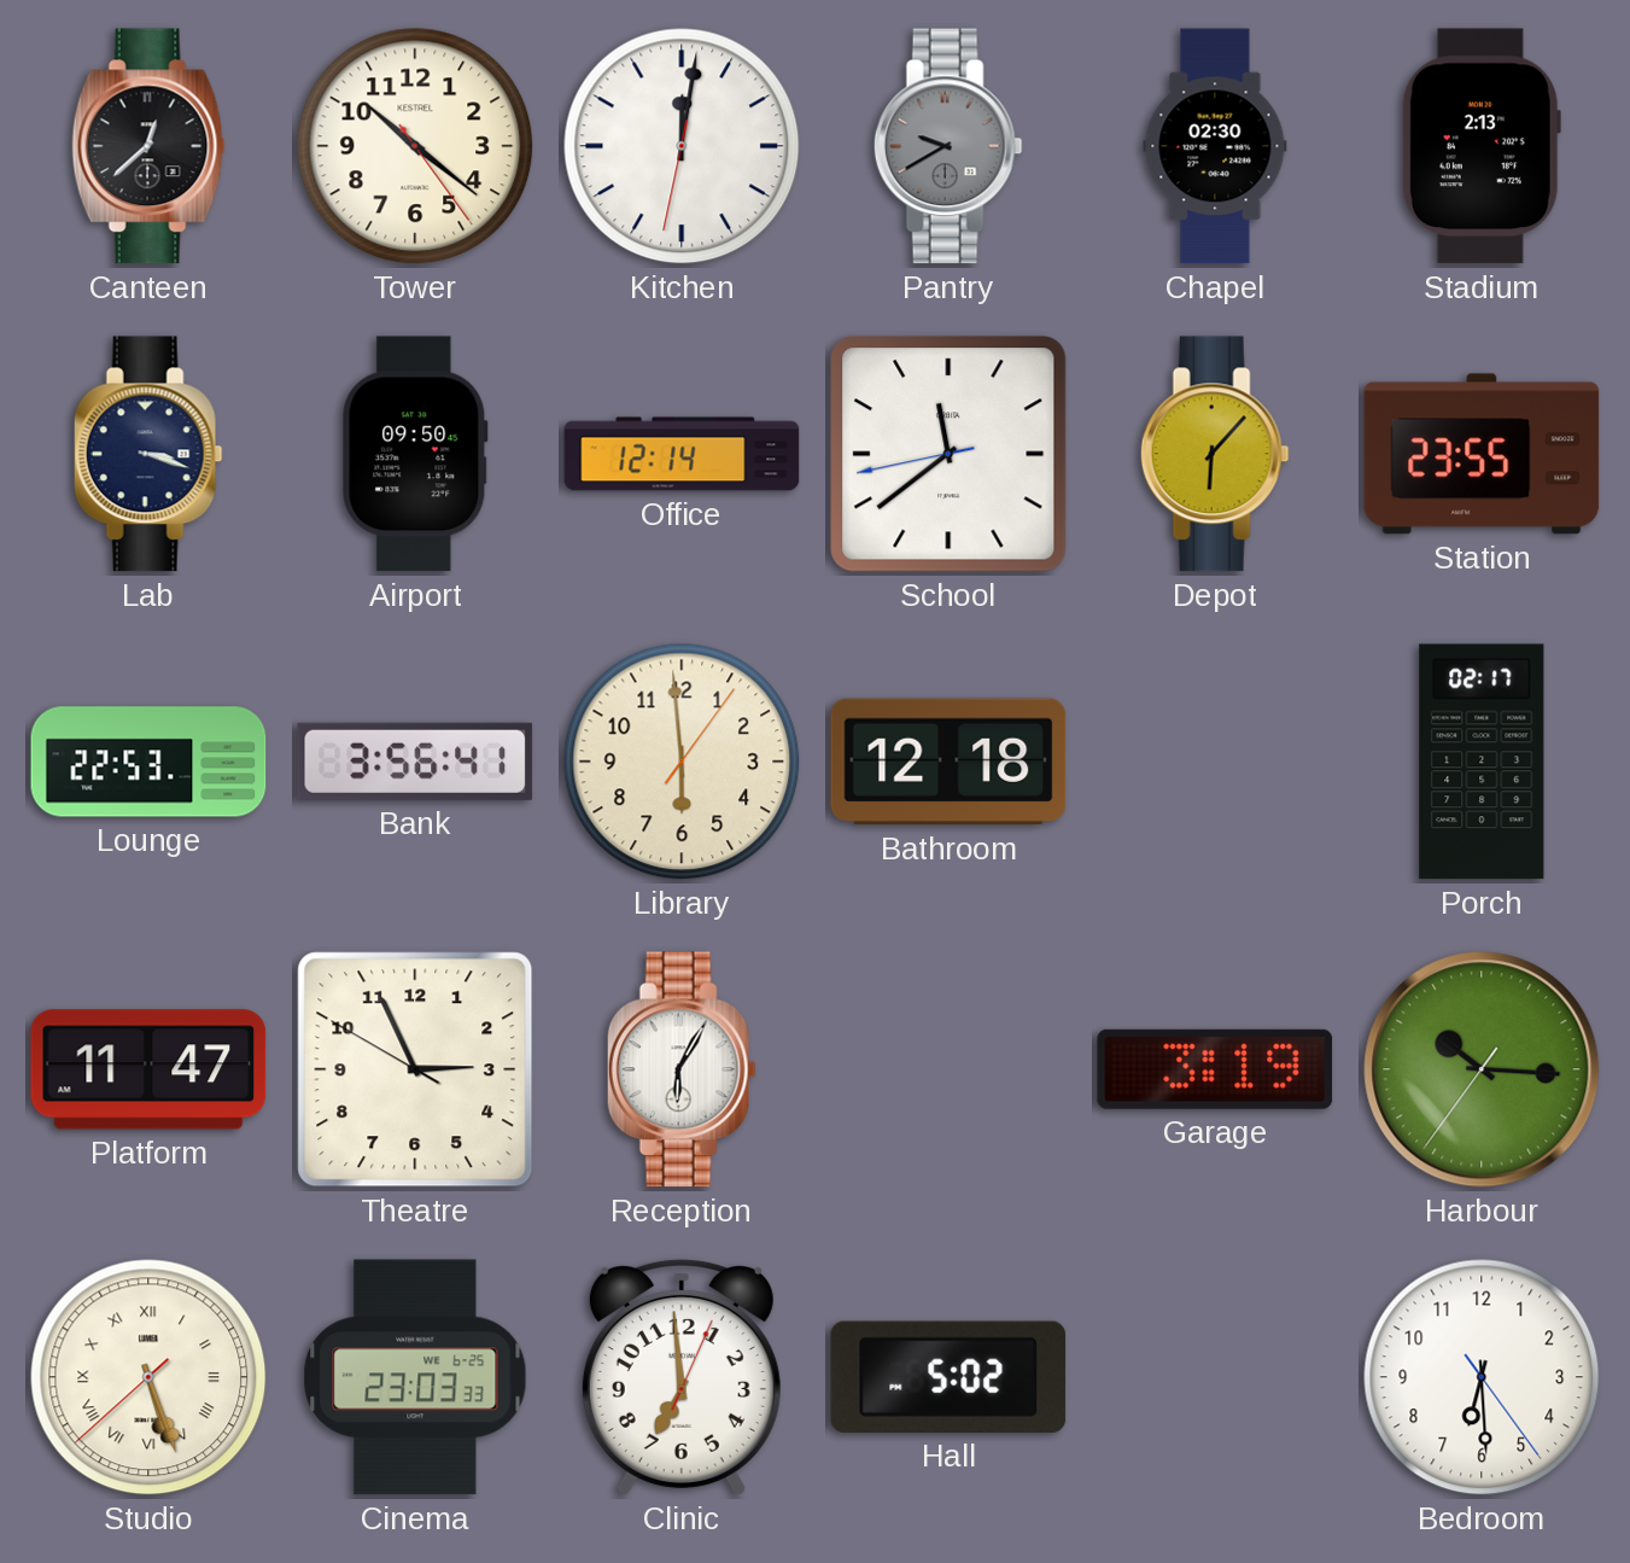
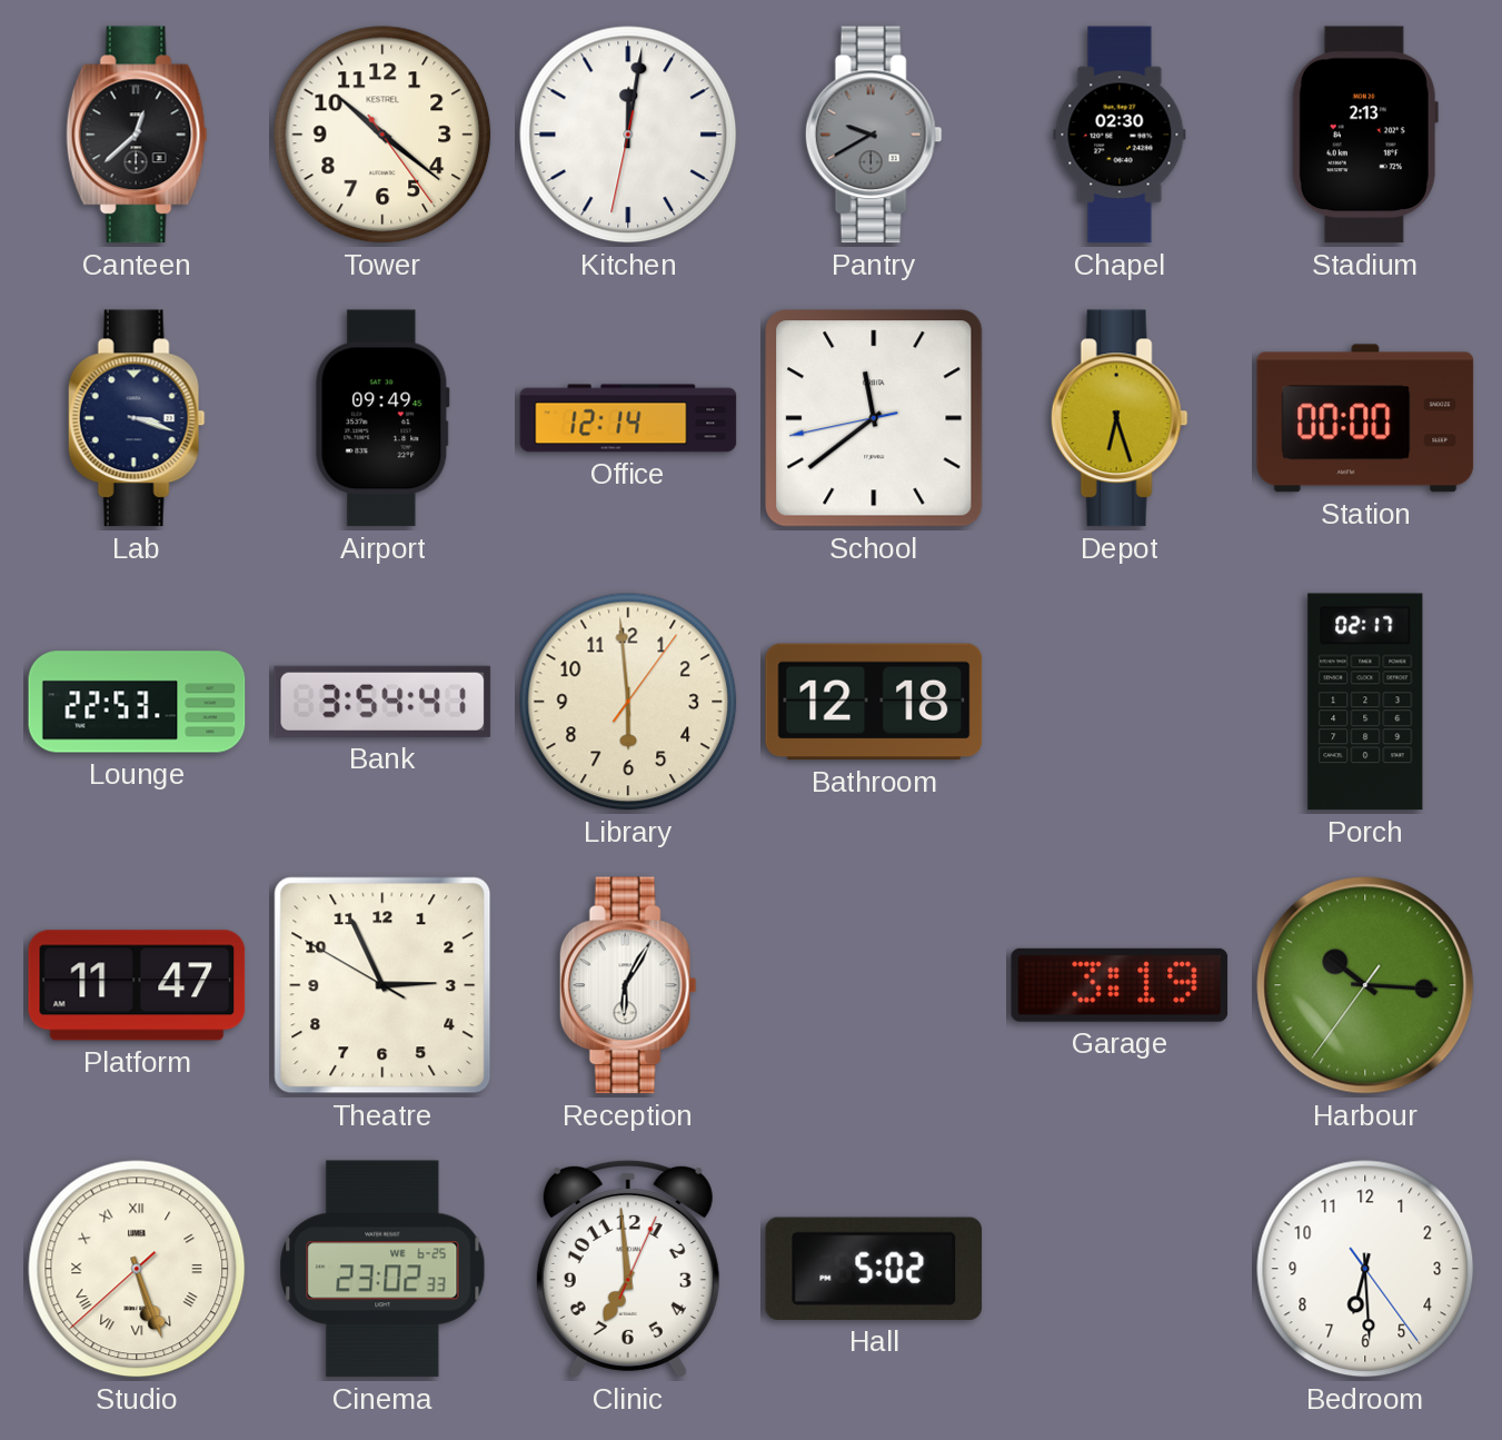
Airport: 09:50 -> 09:49 (382, 418)
Depot: 6:07 -> 6:27 (1120, 418)
Station: 23:55 -> 00:00 (1365, 418)
Bank: 3:56 -> 3:54 (382, 702)
Cinema: 23:03 -> 23:02 (382, 1269)
